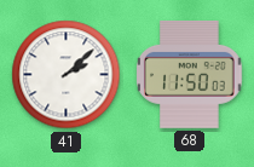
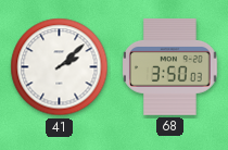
68: 11:50 -> 3:50 (170, 67)
